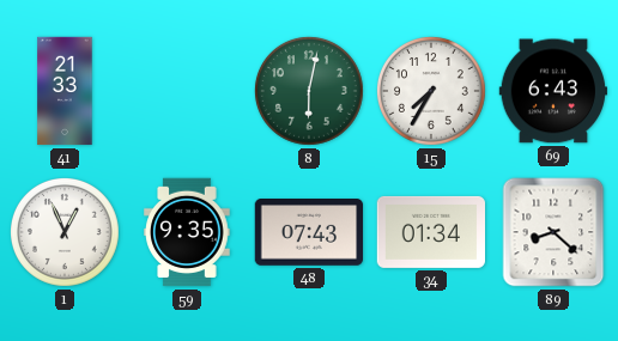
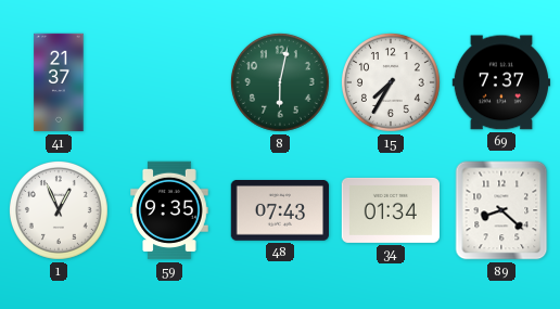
41: 21:33 -> 21:37 (59, 82)
69: 6:43 -> 7:37 (500, 82)
